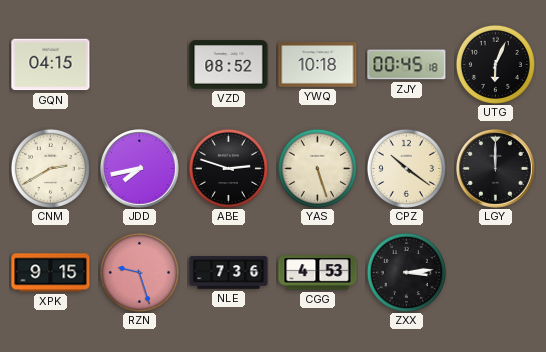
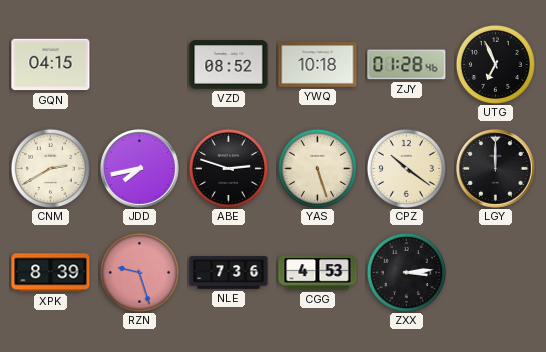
ZJY: 00:45 -> 01:28 (407, 65)
UTG: 6:04 -> 6:56 (495, 64)
XPK: 9:15 -> 8:39 (51, 273)
